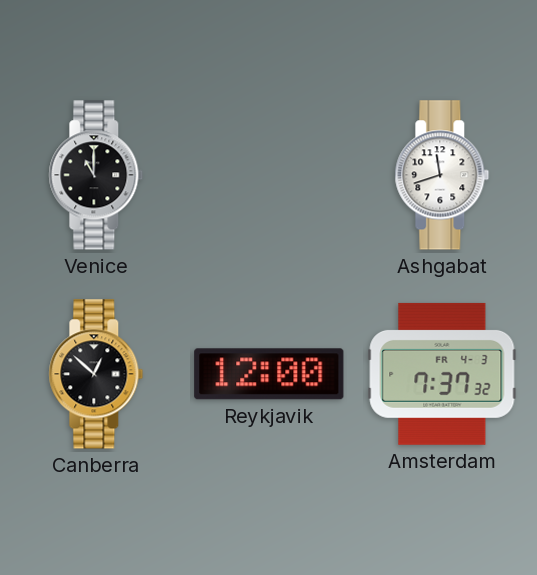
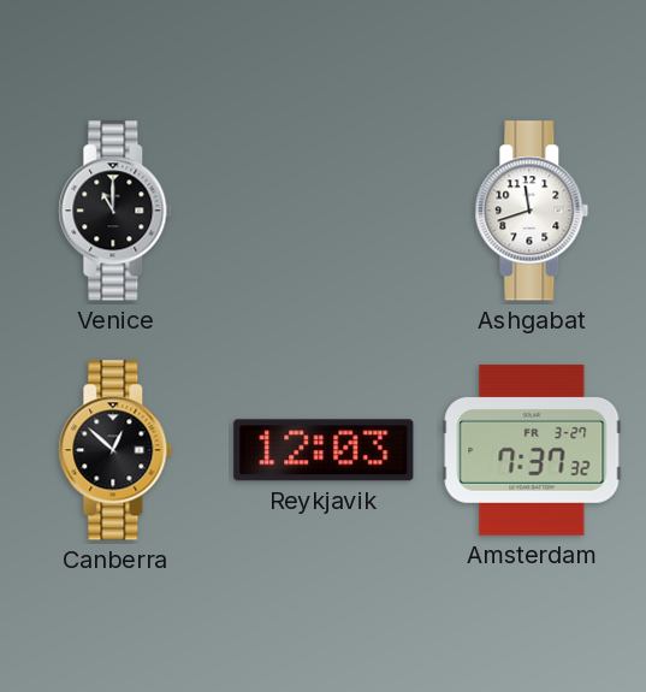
Reykjavik: 12:00 -> 12:03 (324, 450)
Amsterdam date: FR 4-3 -> FR 3-27 (532, 450)
